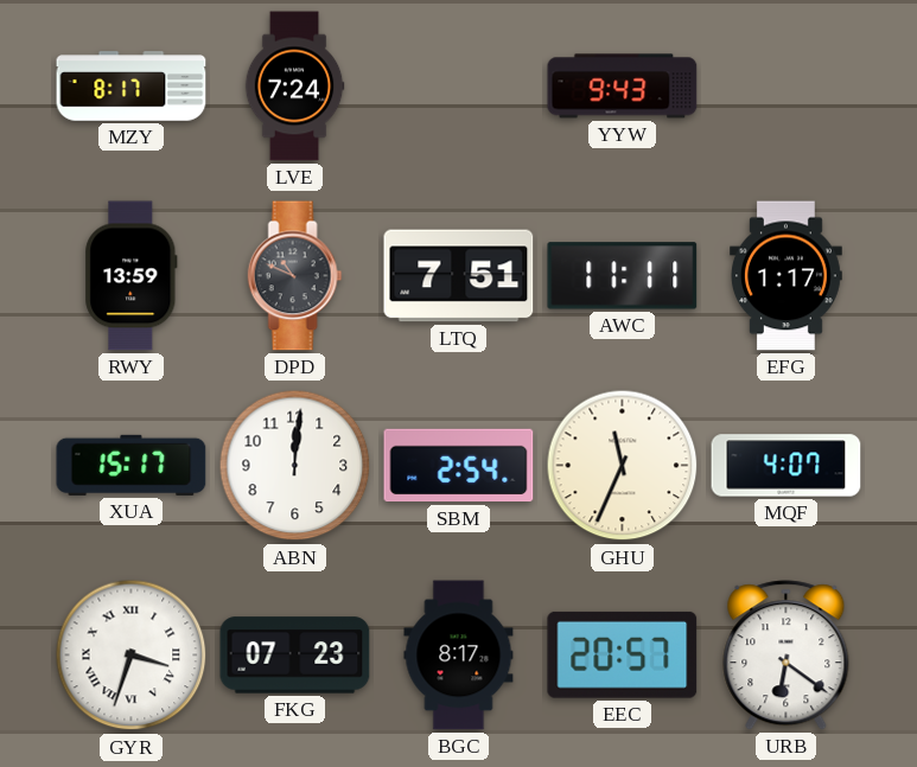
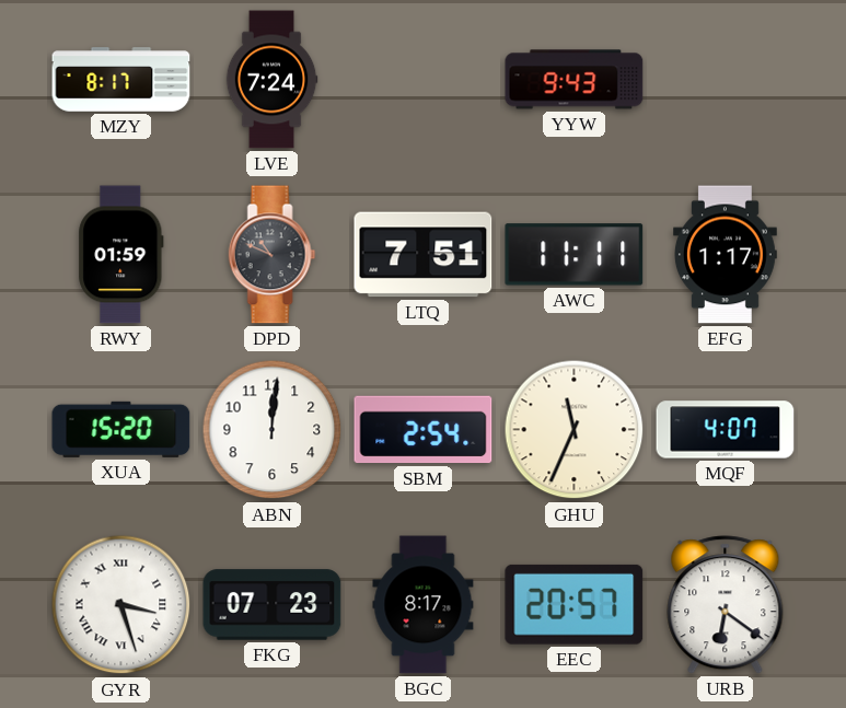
RWY: 13:59 -> 01:59 (121, 255)
XUA: 15:17 -> 15:20 (121, 429)
GYR: 3:33 -> 3:27 (121, 605)
